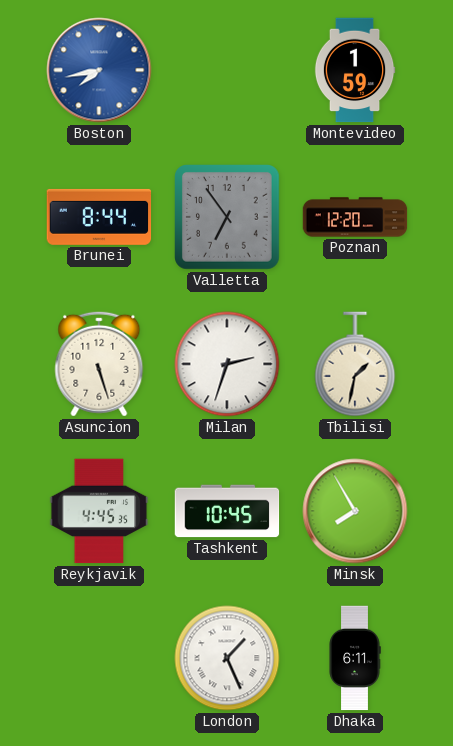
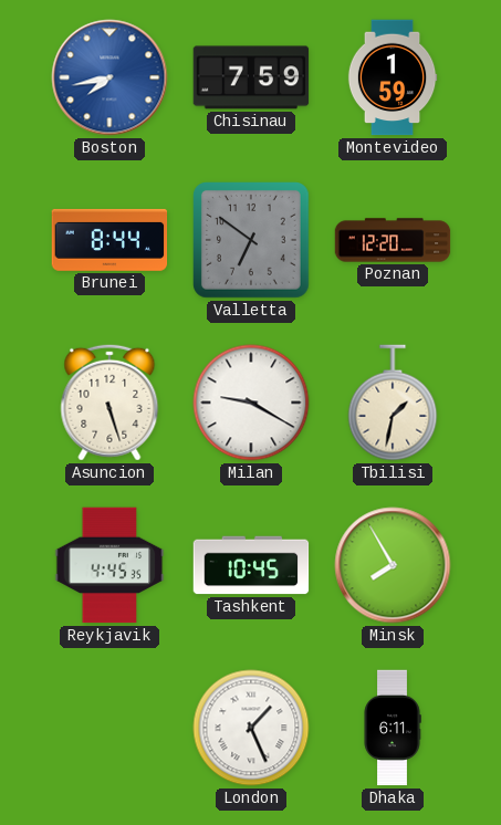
Chisinau: none -> 7:59 (251, 77)
Valletta: 6:54 -> 6:51 (252, 241)
Milan: 2:33 -> 9:20 (251, 403)
